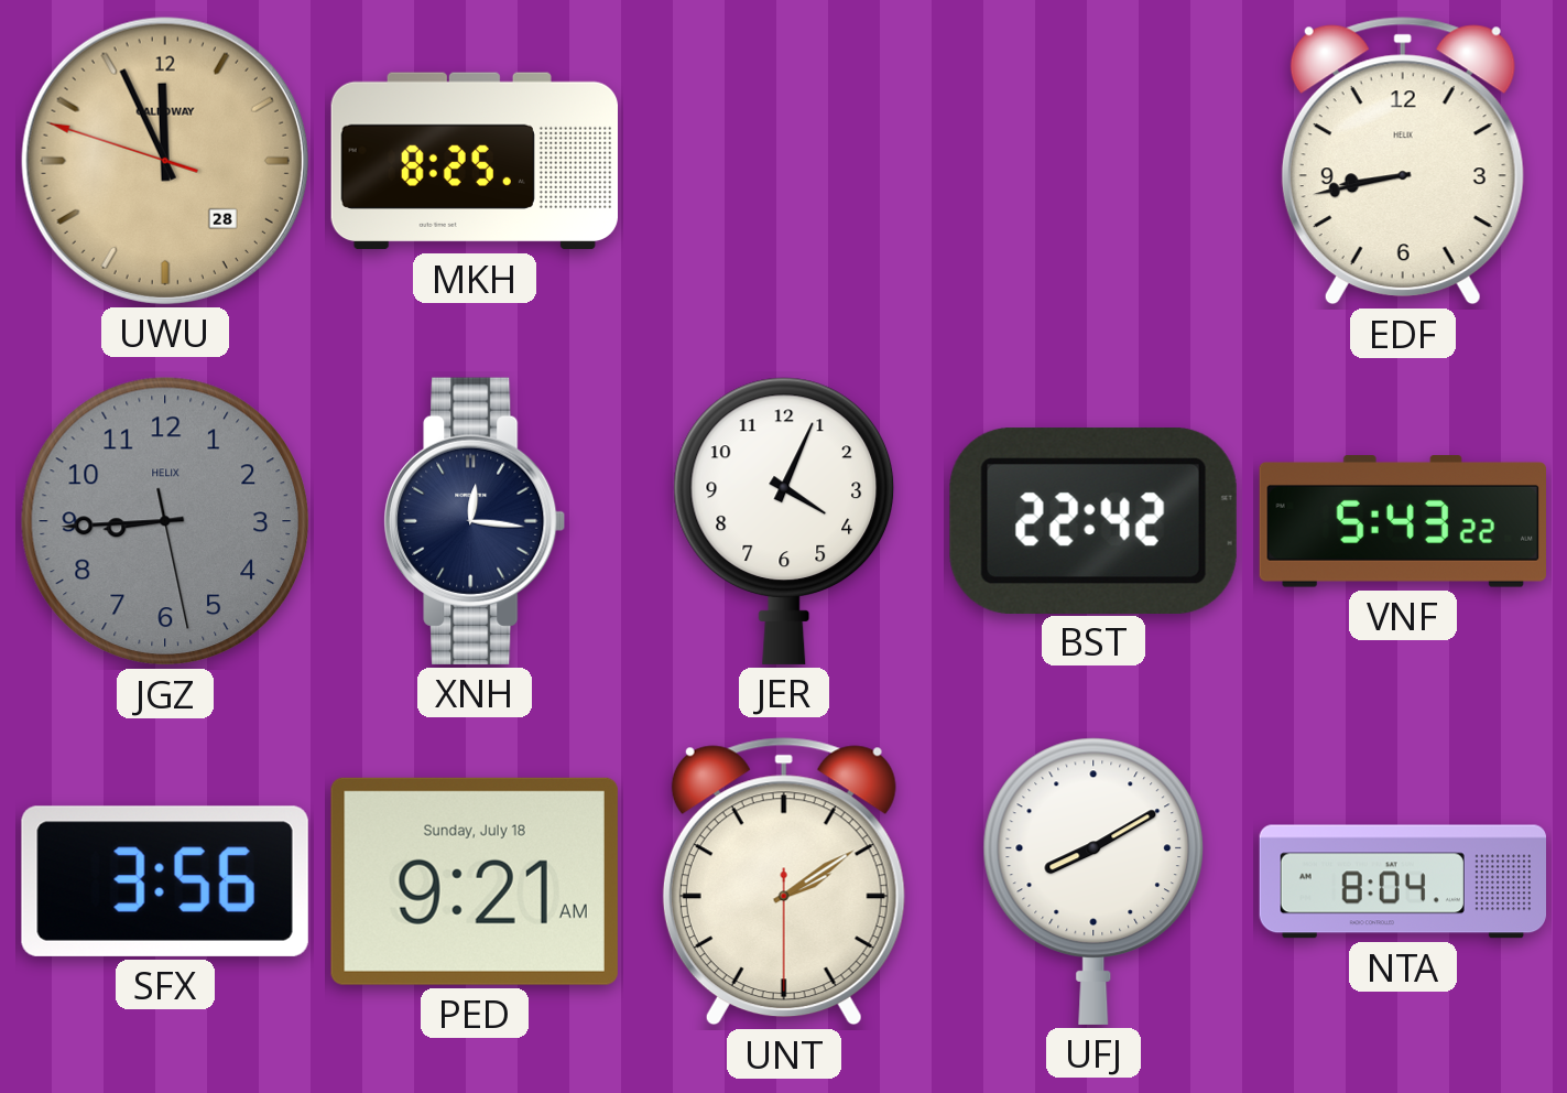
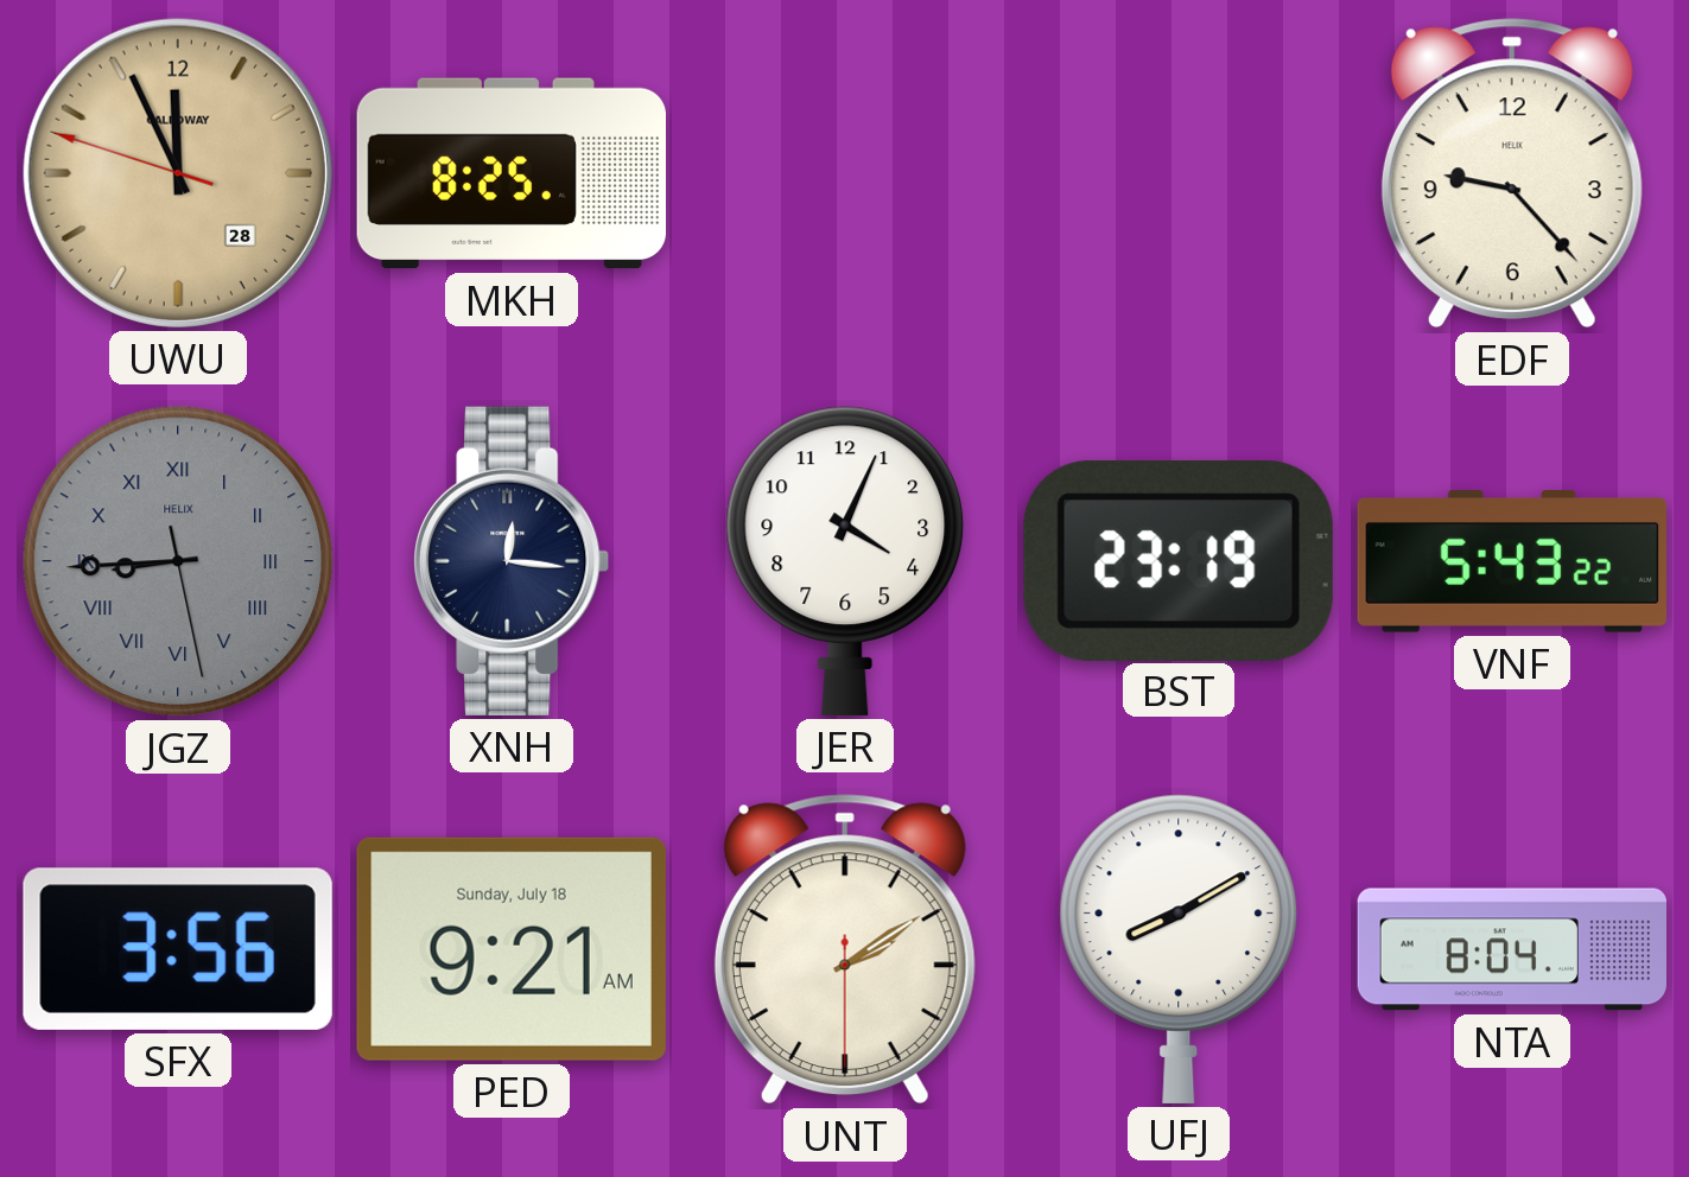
EDF: 8:43 -> 9:23 (1512, 173)
JGZ numerals: Arabic -> Roman (178, 561)
BST: 22:42 -> 23:19 (1179, 560)
